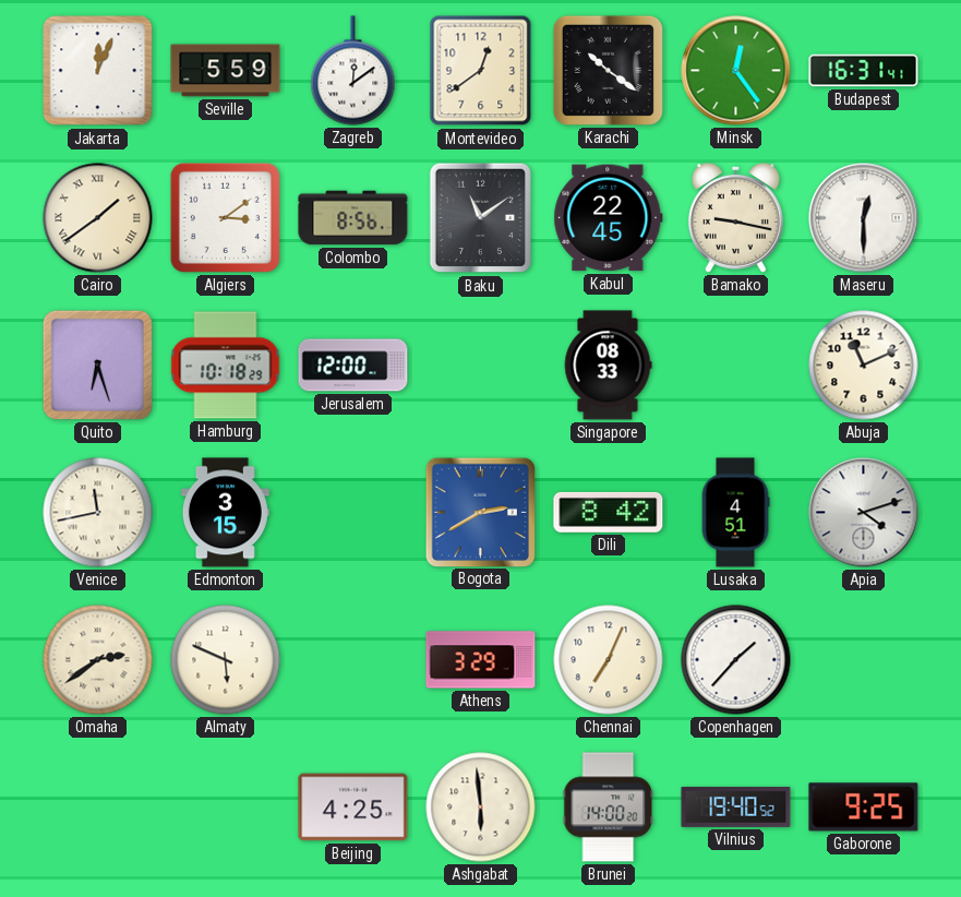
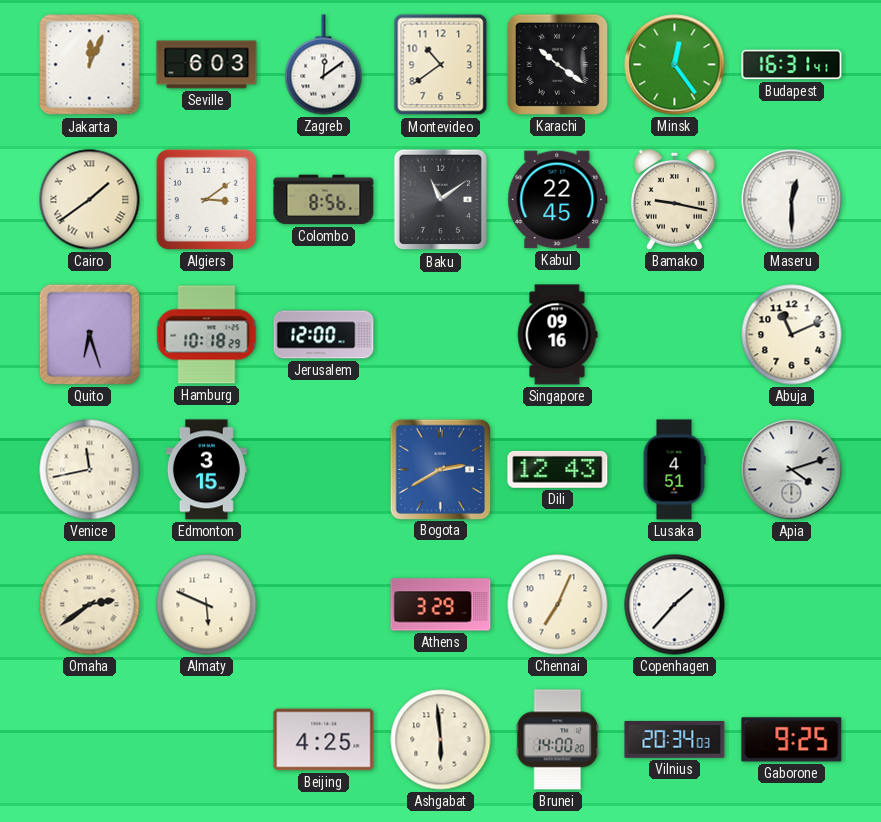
Seville: 5:59 -> 6:03 (207, 65)
Montevideo: 12:39 -> 10:39 (441, 65)
Singapore: 08:33 -> 09:16 (557, 335)
Dili: 8:42 -> 12:43 (558, 469)
Vilnius: 19:40 -> 20:34 (675, 739)
